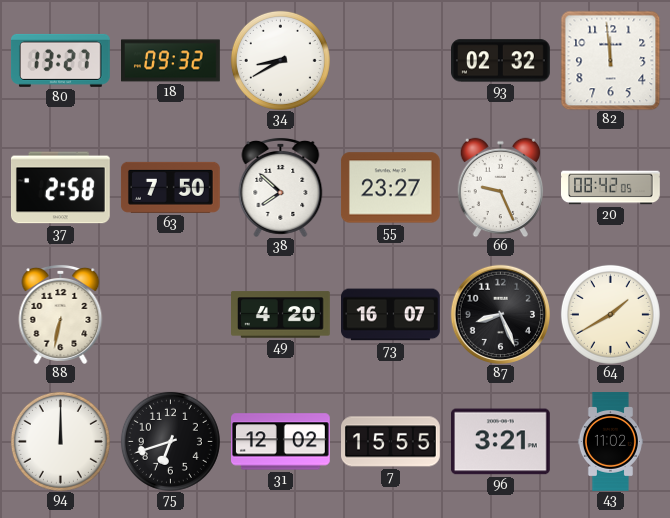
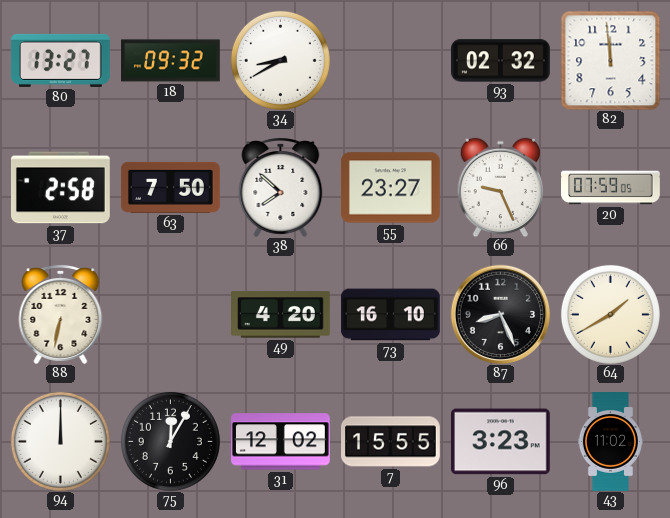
20: 08:42 -> 07:59 (611, 188)
73: 16:07 -> 16:10 (391, 315)
75: 6:42 -> 12:05 (170, 441)
96: 3:21 -> 3:23 (500, 442)
